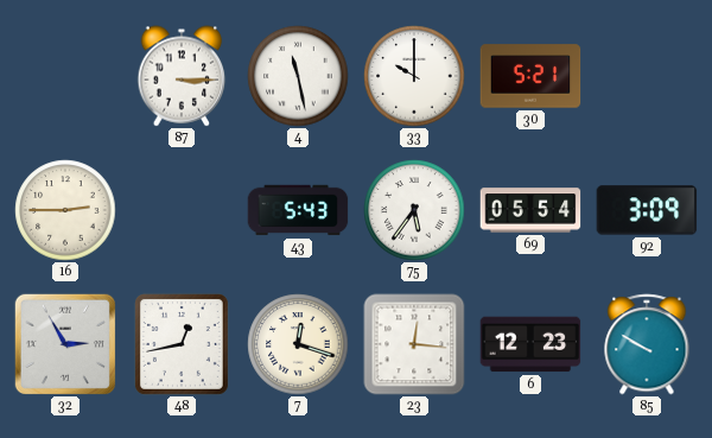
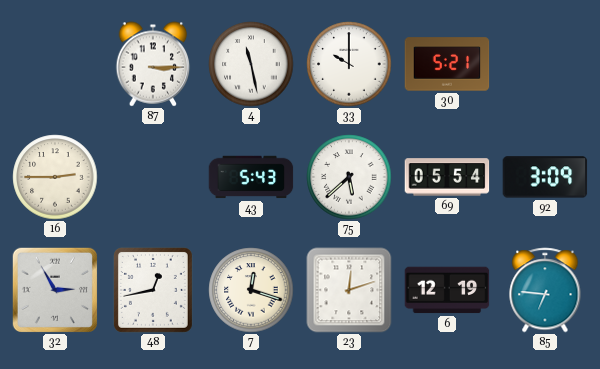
75: 5:36 -> 5:38 (349, 177)
23: 12:16 -> 12:12 (349, 290)
6: 12:23 -> 12:19 (447, 290)
85: 9:50 -> 6:46 (545, 290)
